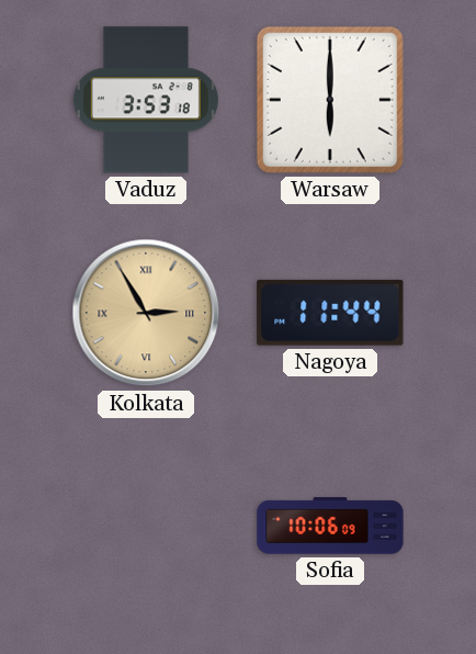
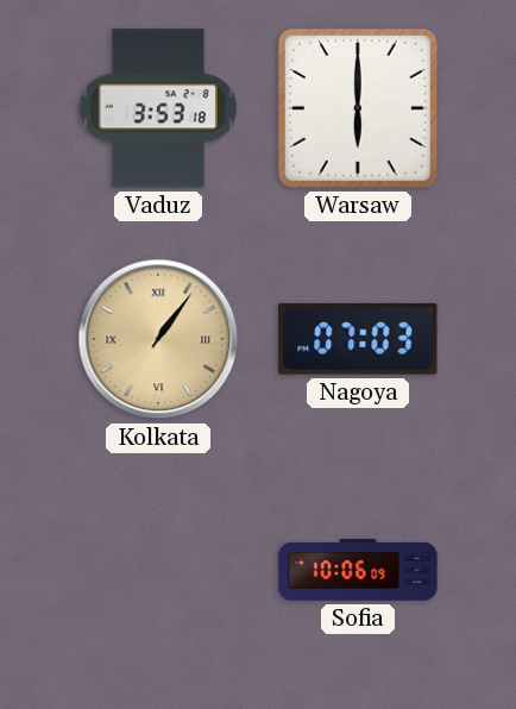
Kolkata: 2:55 -> 1:06 (158, 339)
Nagoya: 11:44 -> 07:03 (358, 339)
